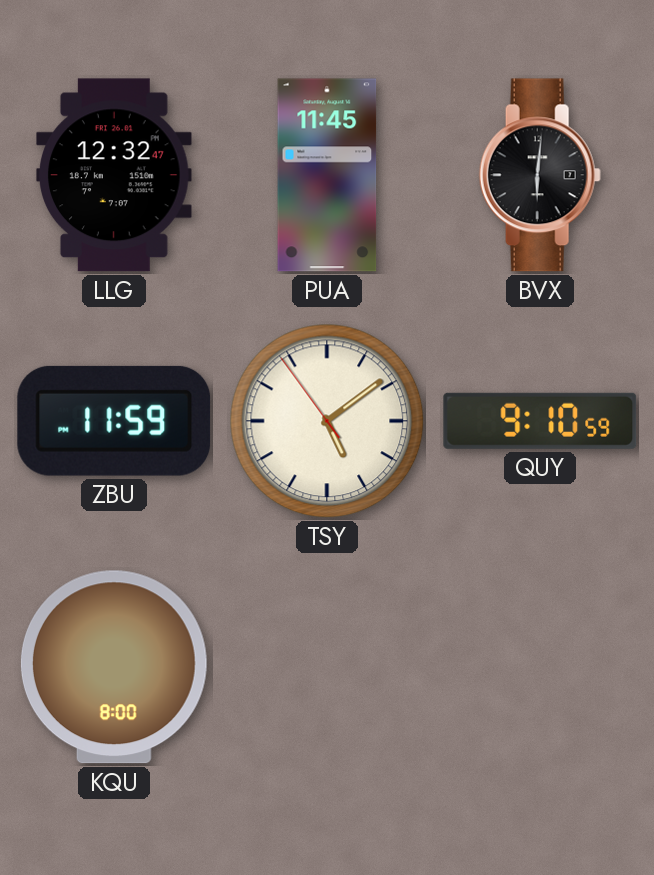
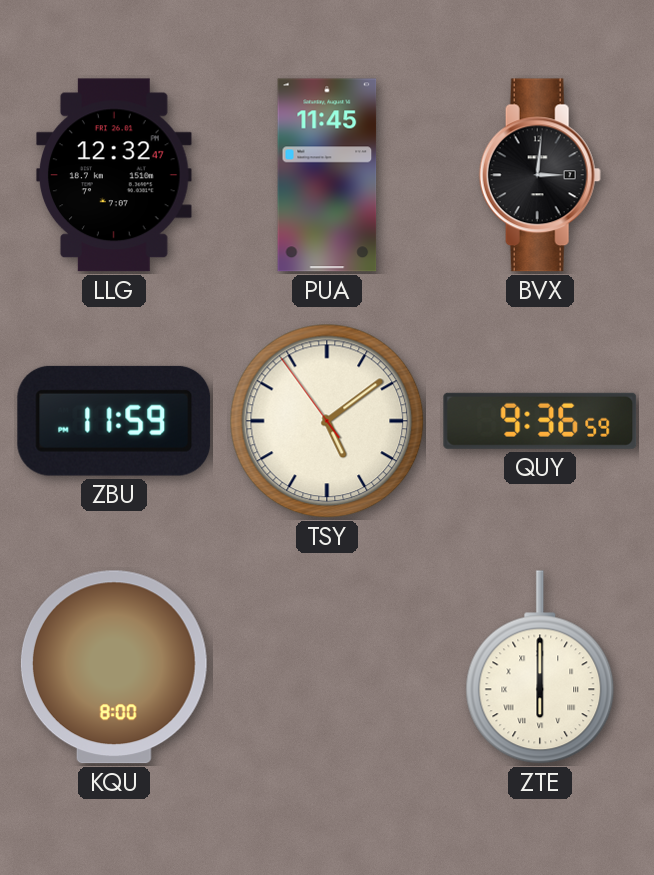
BVX: 6:01 -> 3:01 (540, 175)
QUY: 9:10 -> 9:36 (540, 421)
ZTE: none -> 6:00 (540, 667)
